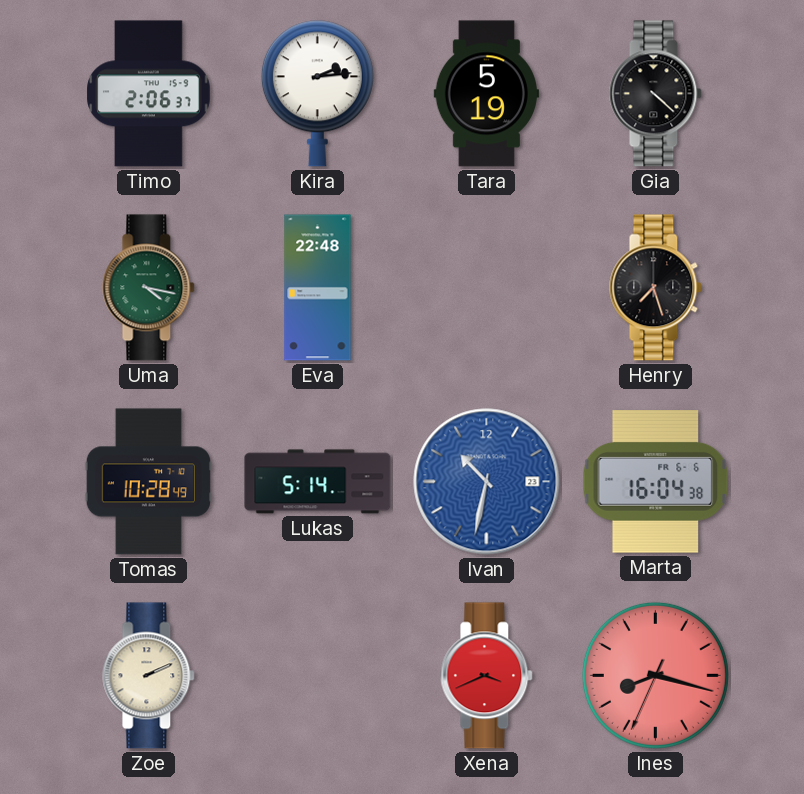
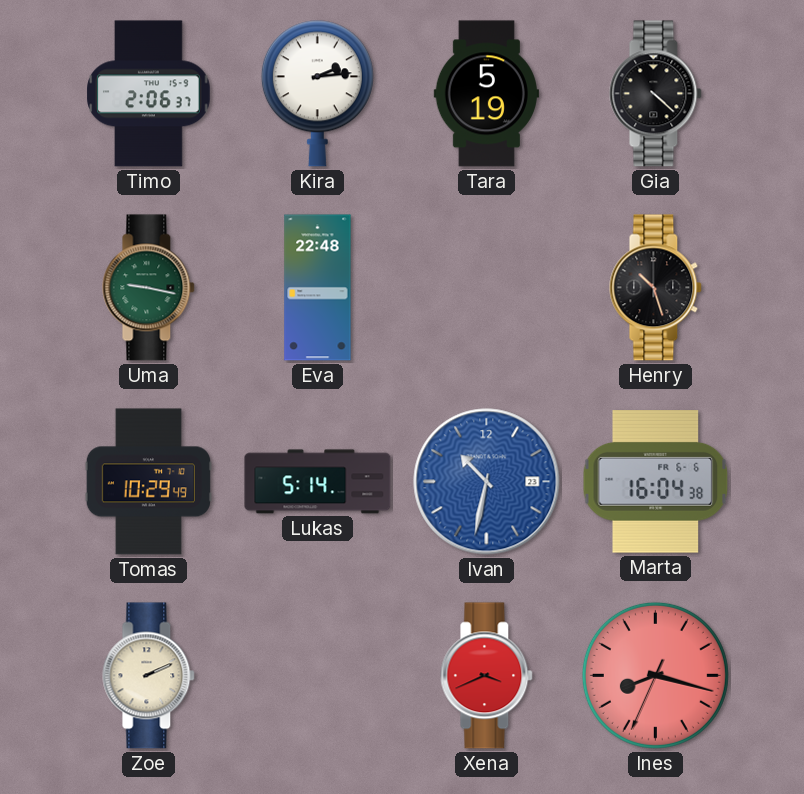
Uma: 4:17 -> 9:17 (149, 288)
Henry: 7:27 -> 10:27 (656, 288)
Tomas: 10:28 -> 10:29 (148, 482)
